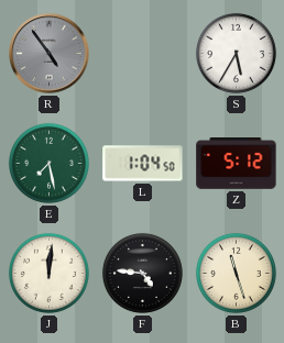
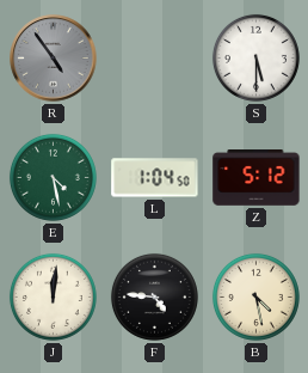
S: 5:35 -> 5:30 (255, 57)
E: 7:28 -> 4:28 (53, 177)
B: 11:27 -> 4:28 (255, 296)
